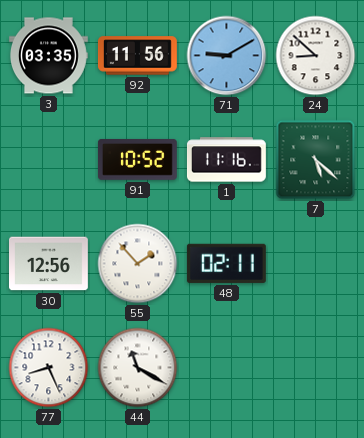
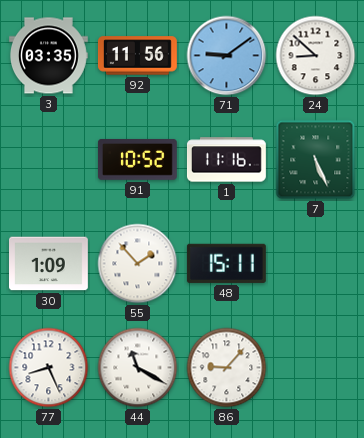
71: 9:10 -> 9:09 (227, 56)
7: 5:22 -> 5:26 (316, 160)
30: 12:56 -> 1:09 (49, 264)
48: 02:11 -> 15:11 (226, 263)
86: none -> 9:07 (227, 368)
